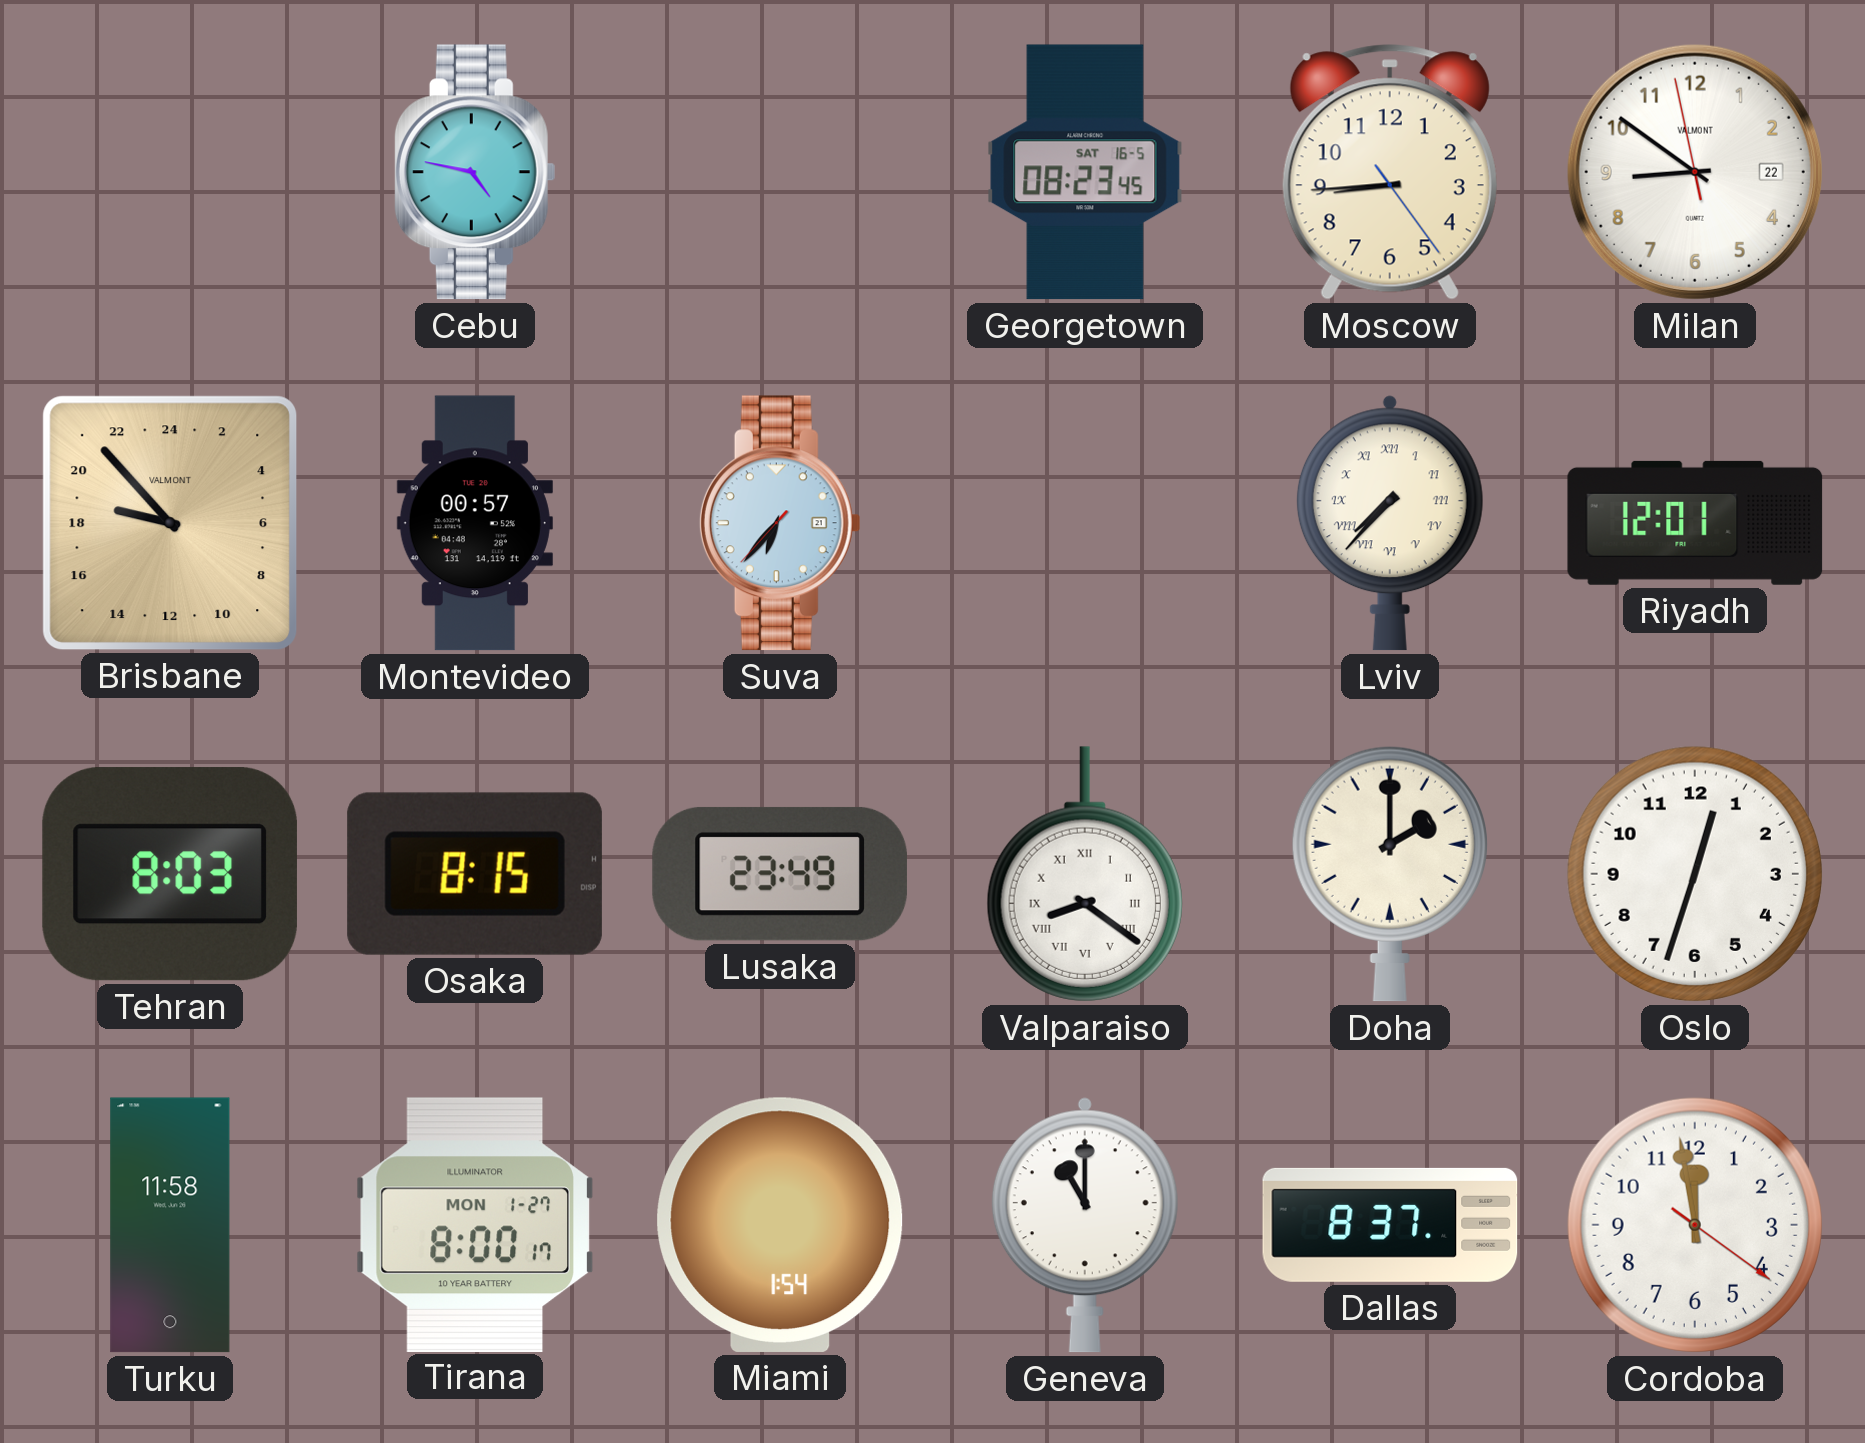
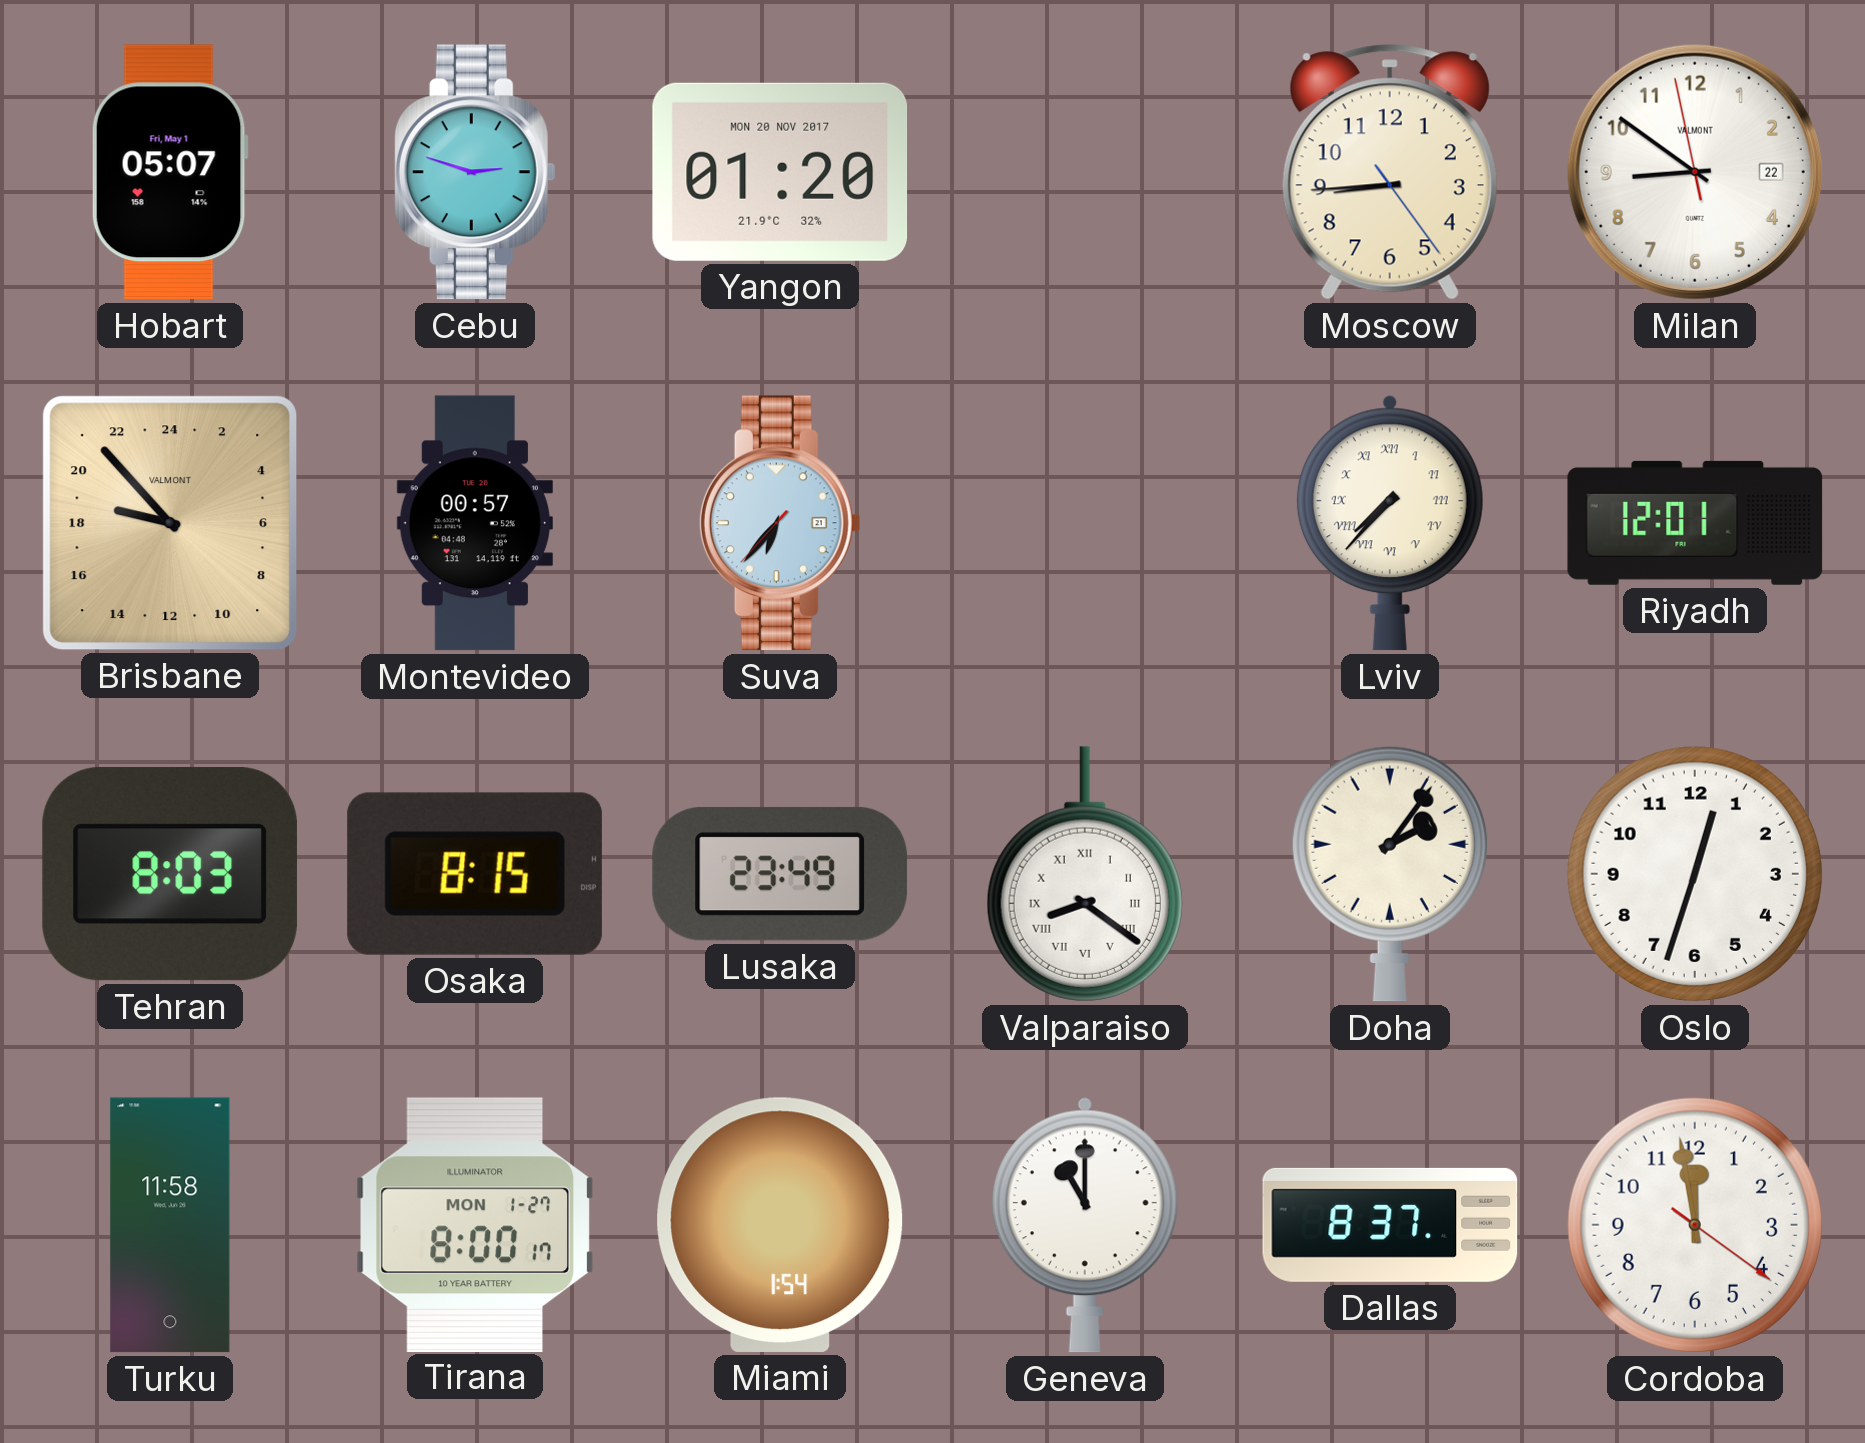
Hobart: none -> 05:07 (170, 172)
Cebu: 4:47 -> 2:48 (475, 172)
Yangon: none -> 01:20 (780, 172)
Georgetown: 08:23 -> none (1085, 172)
Doha: 2:00 -> 2:06 (1390, 874)
